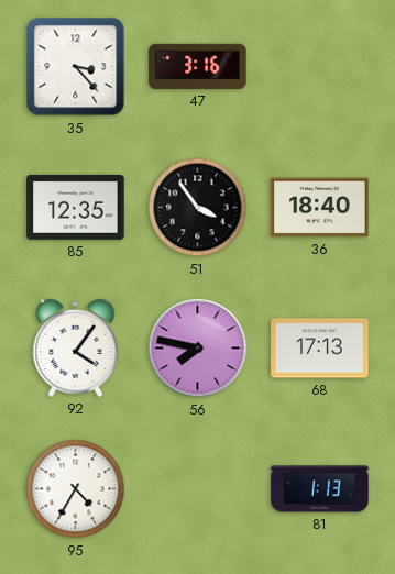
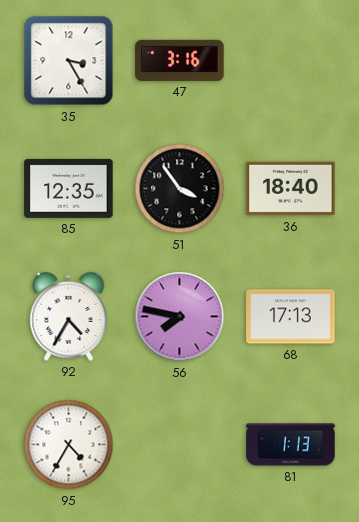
35: 3:23 -> 3:25 (69, 61)
92: 4:06 -> 4:35 (69, 316)
